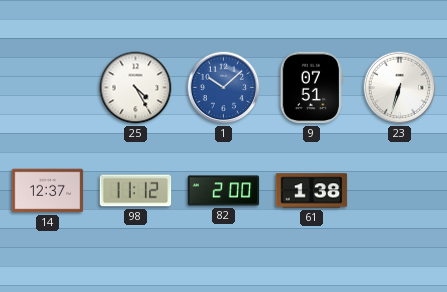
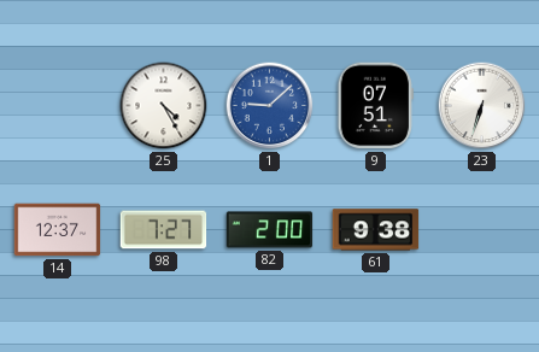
1: 10:08 -> 9:08 (270, 106)
98: 11:12 -> 7:27 (164, 230)
61: 1:38 -> 9:38 (376, 230)
